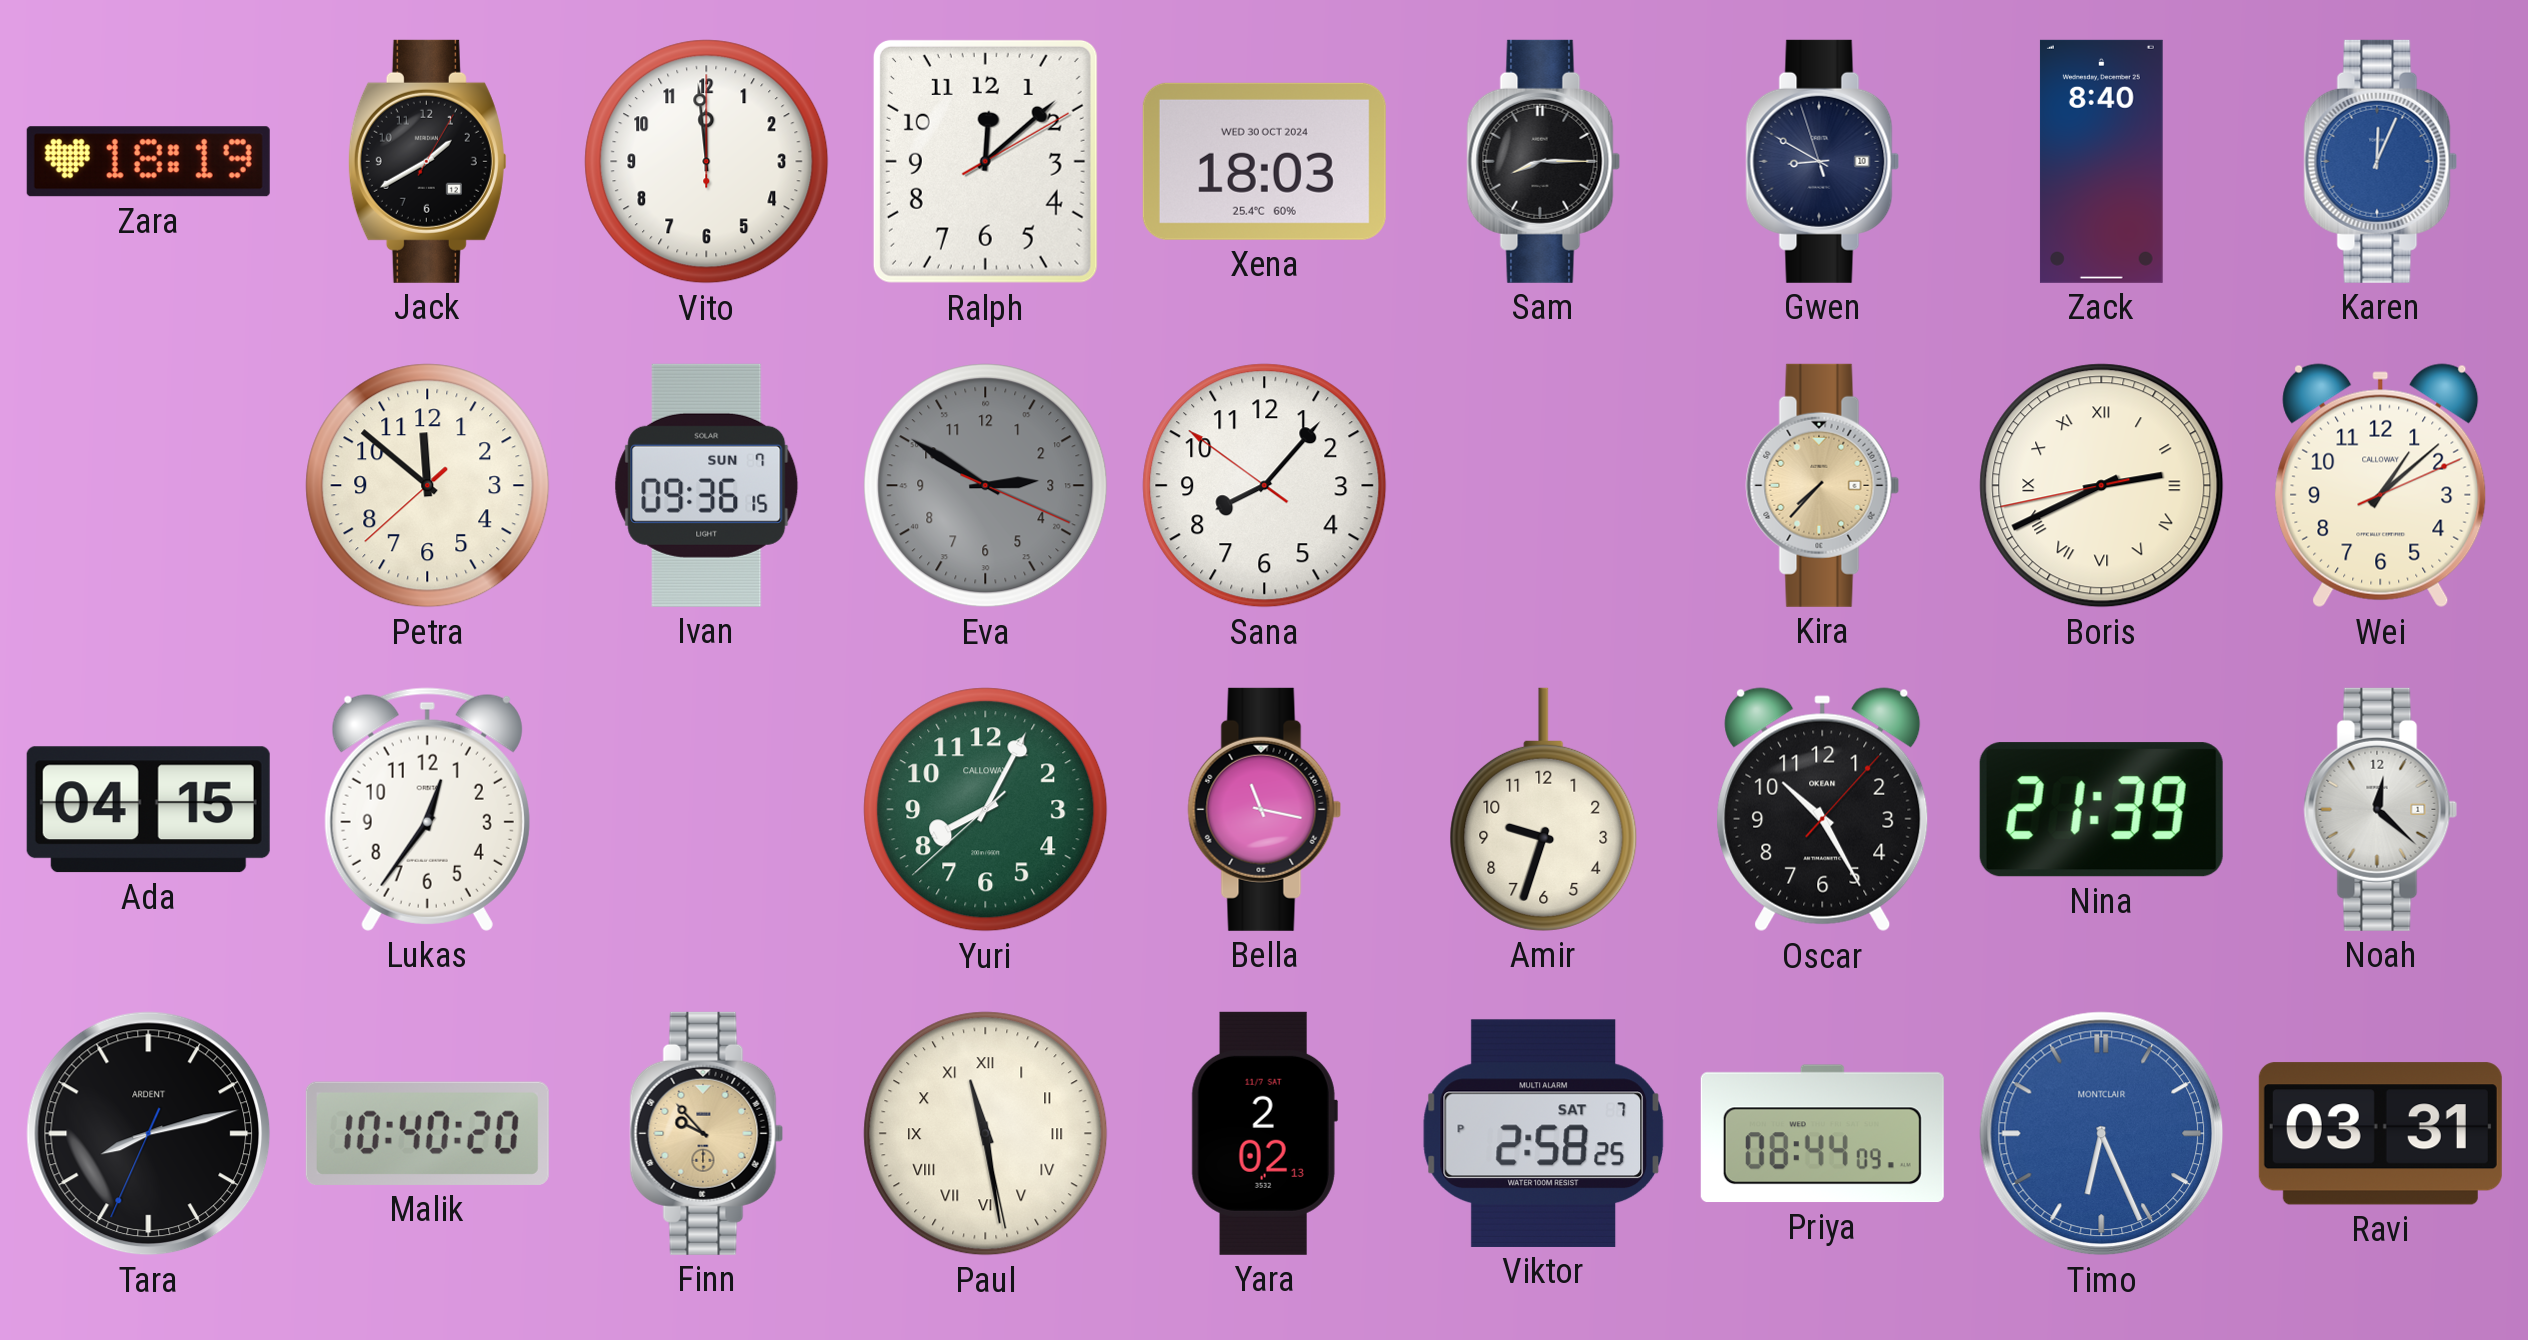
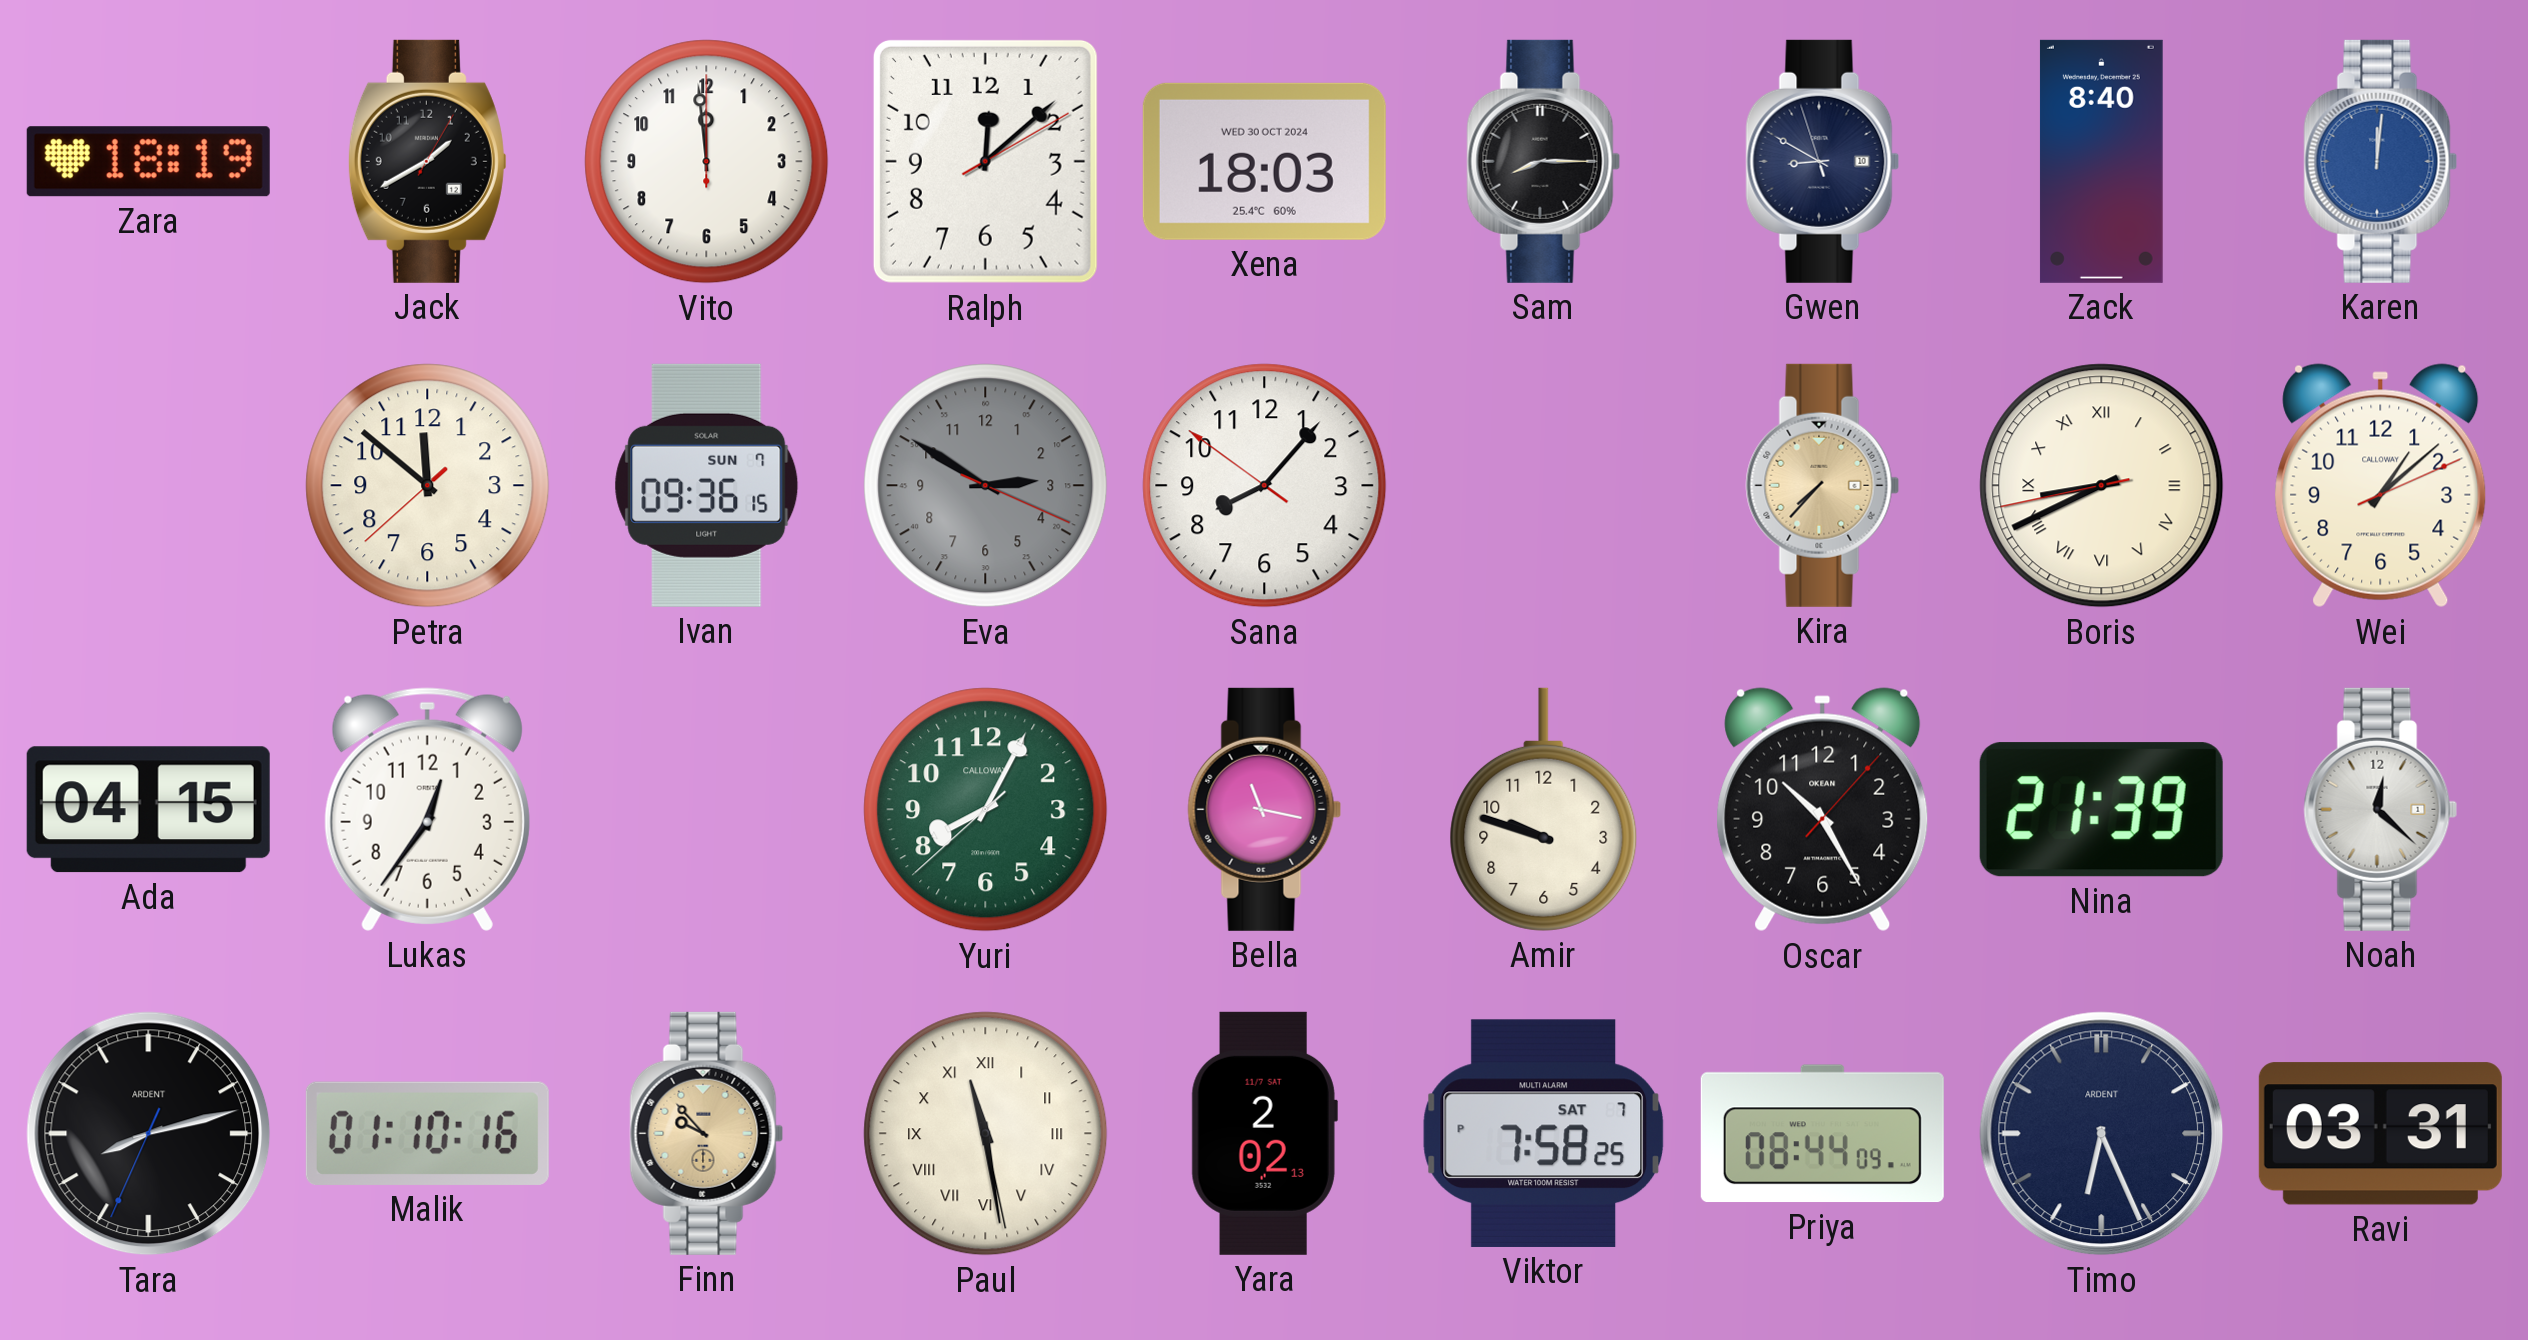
Karen: 12:04 -> 12:01 (2381, 161)
Boris: 2:40 -> 8:40 (2102, 486)
Amir: 9:33 -> 9:48 (1544, 809)
Malik: 10:40 -> 01:10 (427, 1133)
Viktor: 2:58 -> 7:58 (1543, 1133)
Timo dial: blue -> navy (2102, 1134)
Timo brand: MONTCLAIR -> ARDENT (2102, 1134)
